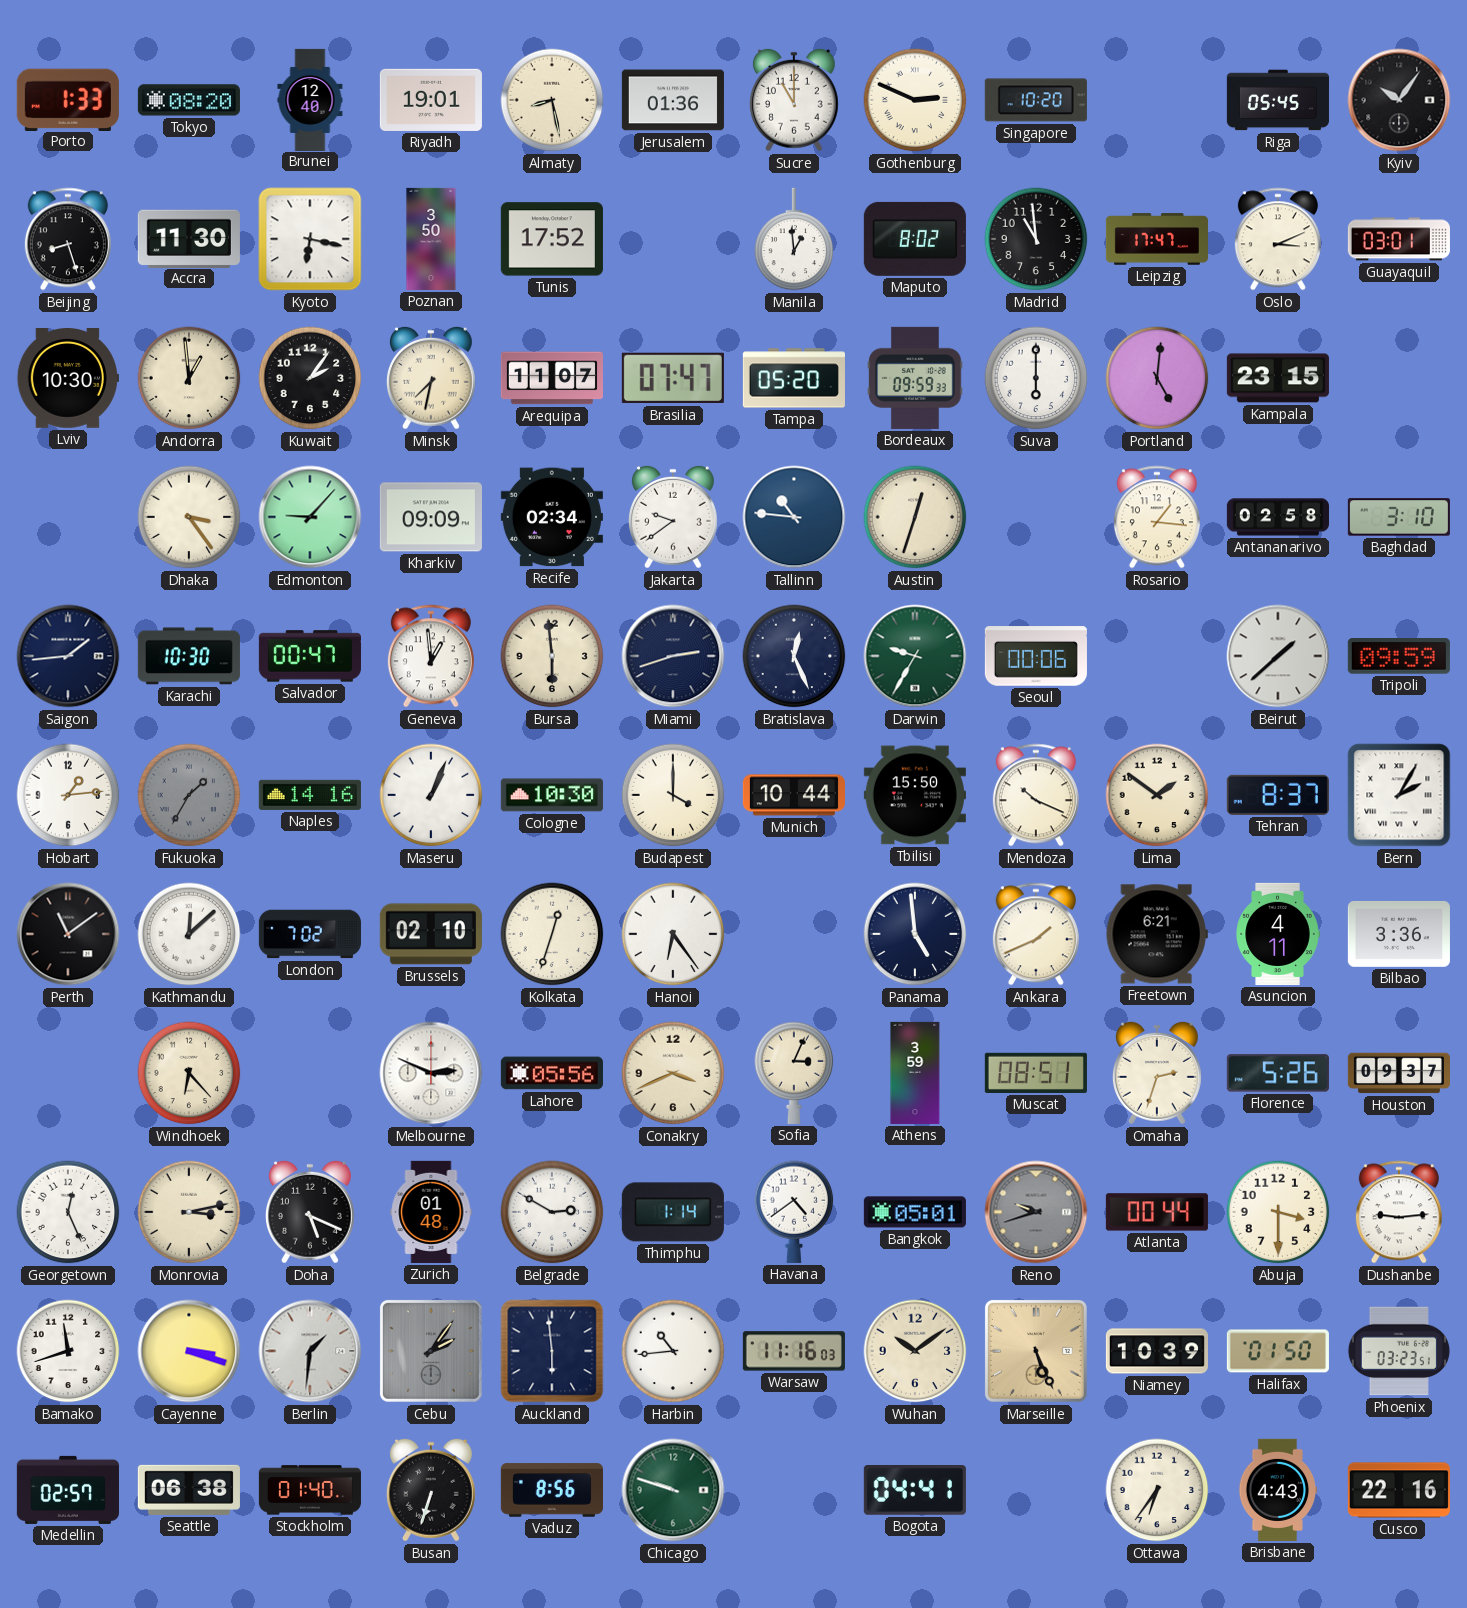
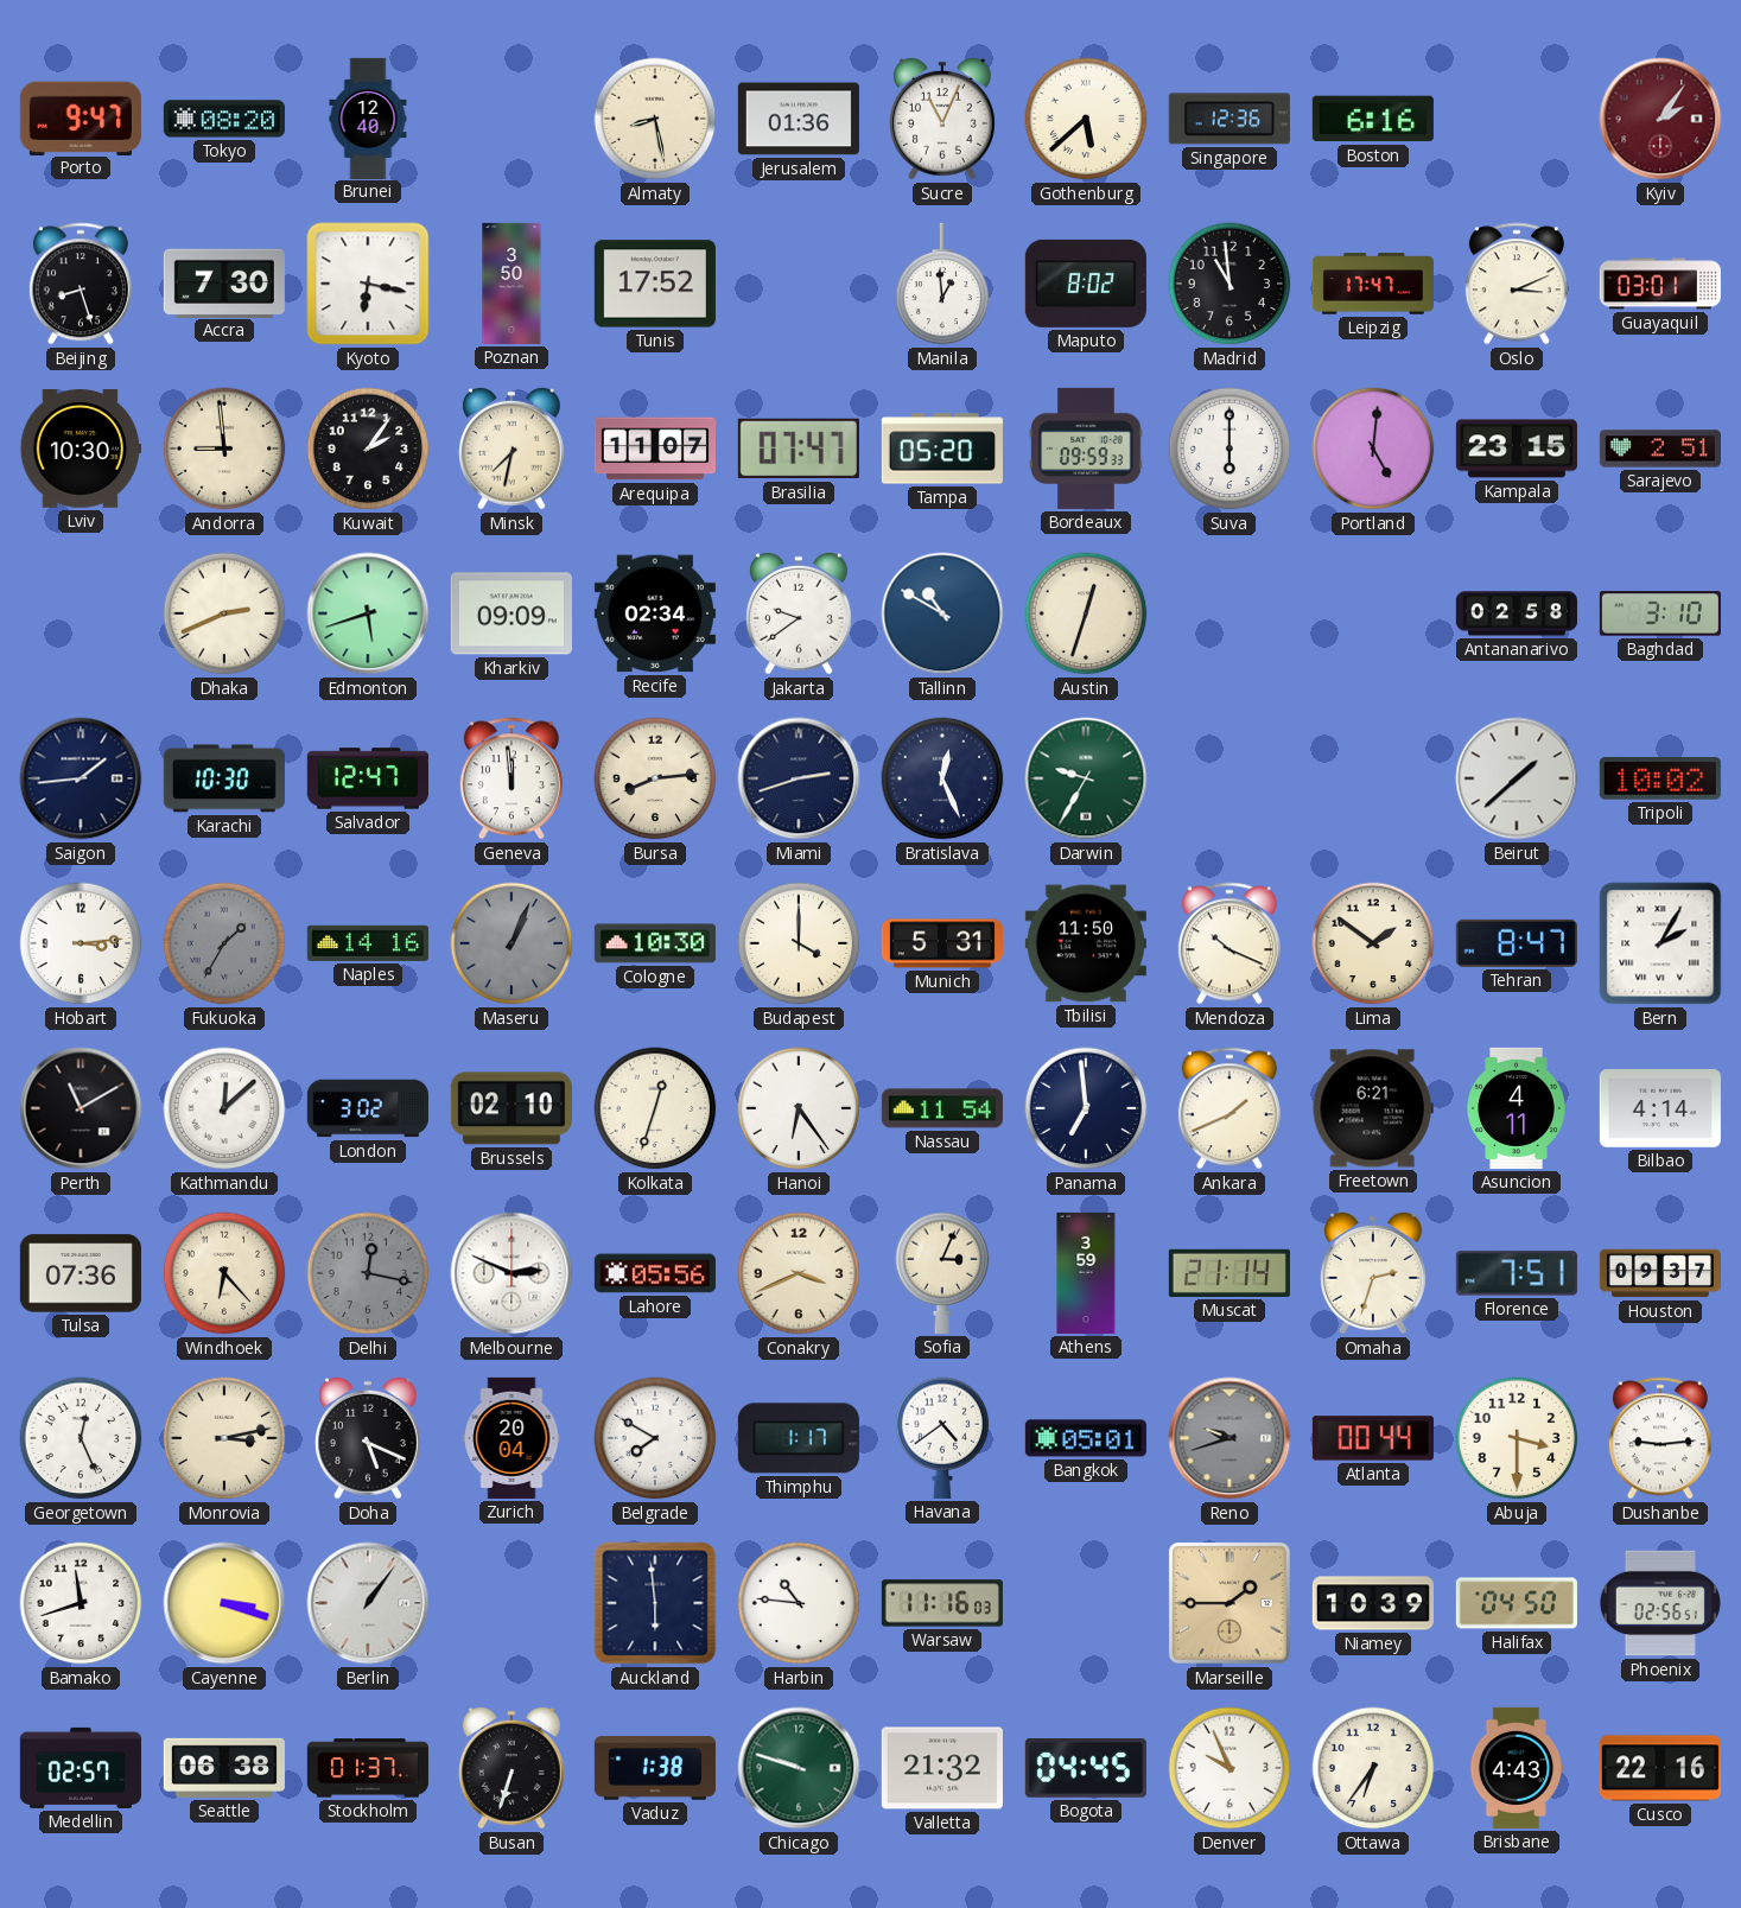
Porto: 1:33 -> 9:47 (81, 117)
Riyadh: 19:01 -> none (431, 100)
Sucre: 11:00 -> 11:04 (942, 119)
Gothenburg: 2:49 -> 5:38 (1086, 119)
Singapore: 10:20 -> 12:36 (1229, 119)
Boston: none -> 6:16 (1373, 119)
Riga: 05:45 -> none (1278, 100)
Kyiv: 10:06 -> 2:06 (1660, 119)
Kyiv dial: black -> burgundy (1660, 119)
Accra: 11:30 -> 7:30 (224, 282)
Andorra: 12:59 -> 8:59 (224, 449)
Sarajevo: none -> 2:51 (1660, 449)
Dhaka: 3:24 -> 2:41 (224, 613)
Edmonton: 9:07 -> 5:42 (368, 613)
Tallinn: 10:46 -> 10:50 (942, 613)
Rosario: 1:16 -> none (1157, 517)
Salvador: 00:47 -> 12:47 (368, 778)
Geneva: 12:59 -> 11:59 (512, 778)
Bursa: 5:59 -> 8:14 (655, 778)
Seoul: 00:06 -> none (1036, 656)
Tripoli: 09:59 -> 10:02 (1660, 780)
Hobart: 1:14 -> 3:14 (81, 943)
Maseru dial: white -> grey (512, 943)
Munich: 10:44 -> 5:31 (942, 943)
Tbilisi: 15:50 -> 11:50 (1086, 943)
Tehran: 8:37 -> 8:47 (1517, 943)
Perth: 11:09 -> 11:10 (81, 1108)
London: 7:02 -> 3:02 (368, 1108)
Nassau: none -> 11:54 (942, 1108)
Panama: 4:59 -> 6:59 (1086, 1108)
Bilbao: 3:36 -> 4:14 (1660, 1108)
Tulsa: none -> 07:36 (81, 1273)
Delhi: none -> 12:17 (368, 1273)
Muscat: 08:51 -> 21:14 (1229, 1273)
Florence: 5:26 -> 7:51 (1517, 1273)
Zurich: 01:48 -> 20:04 (512, 1438)
Belgrade: 2:50 -> 7:50 (655, 1438)
Thimphu: 1:14 -> 1:17 (799, 1438)
Berlin: 1:31 -> 1:06 (368, 1603)
Cebu: 2:06 -> none (431, 1351)
Harbin: 10:44 -> 10:46 (799, 1603)
Wuhan: 10:09 -> none (915, 1351)
Marseille: 5:26 -> 1:45 (1229, 1603)
Halifax: 01:50 -> 04:50 (1517, 1603)
Phoenix: 03:23 -> 02:56 (1660, 1603)
Stockholm: 01:40 -> 01:37 (368, 1768)
Vaduz: 8:56 -> 1:38 (655, 1768)
Valletta: none -> 21:32 (942, 1768)
Bogota: 04:41 -> 04:45 (1086, 1769)
Denver: none -> 9:56 (1229, 1768)
